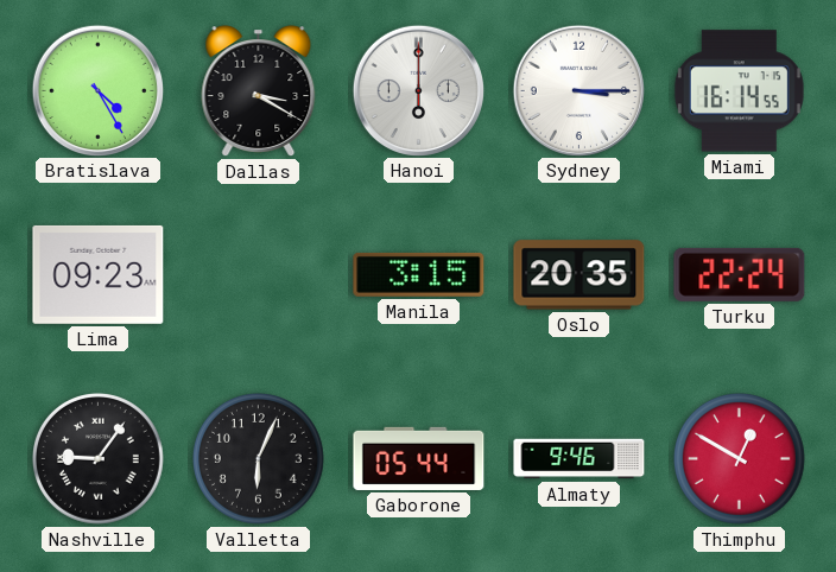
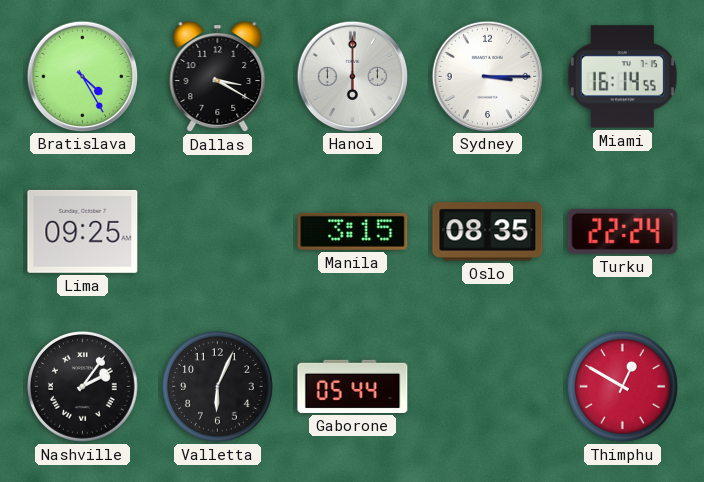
Lima: 09:23 -> 09:25 (83, 231)
Oslo: 20:35 -> 08:35 (488, 232)
Nashville: 9:06 -> 2:06 (83, 387)
Almaty: 9:46 -> none (579, 459)
